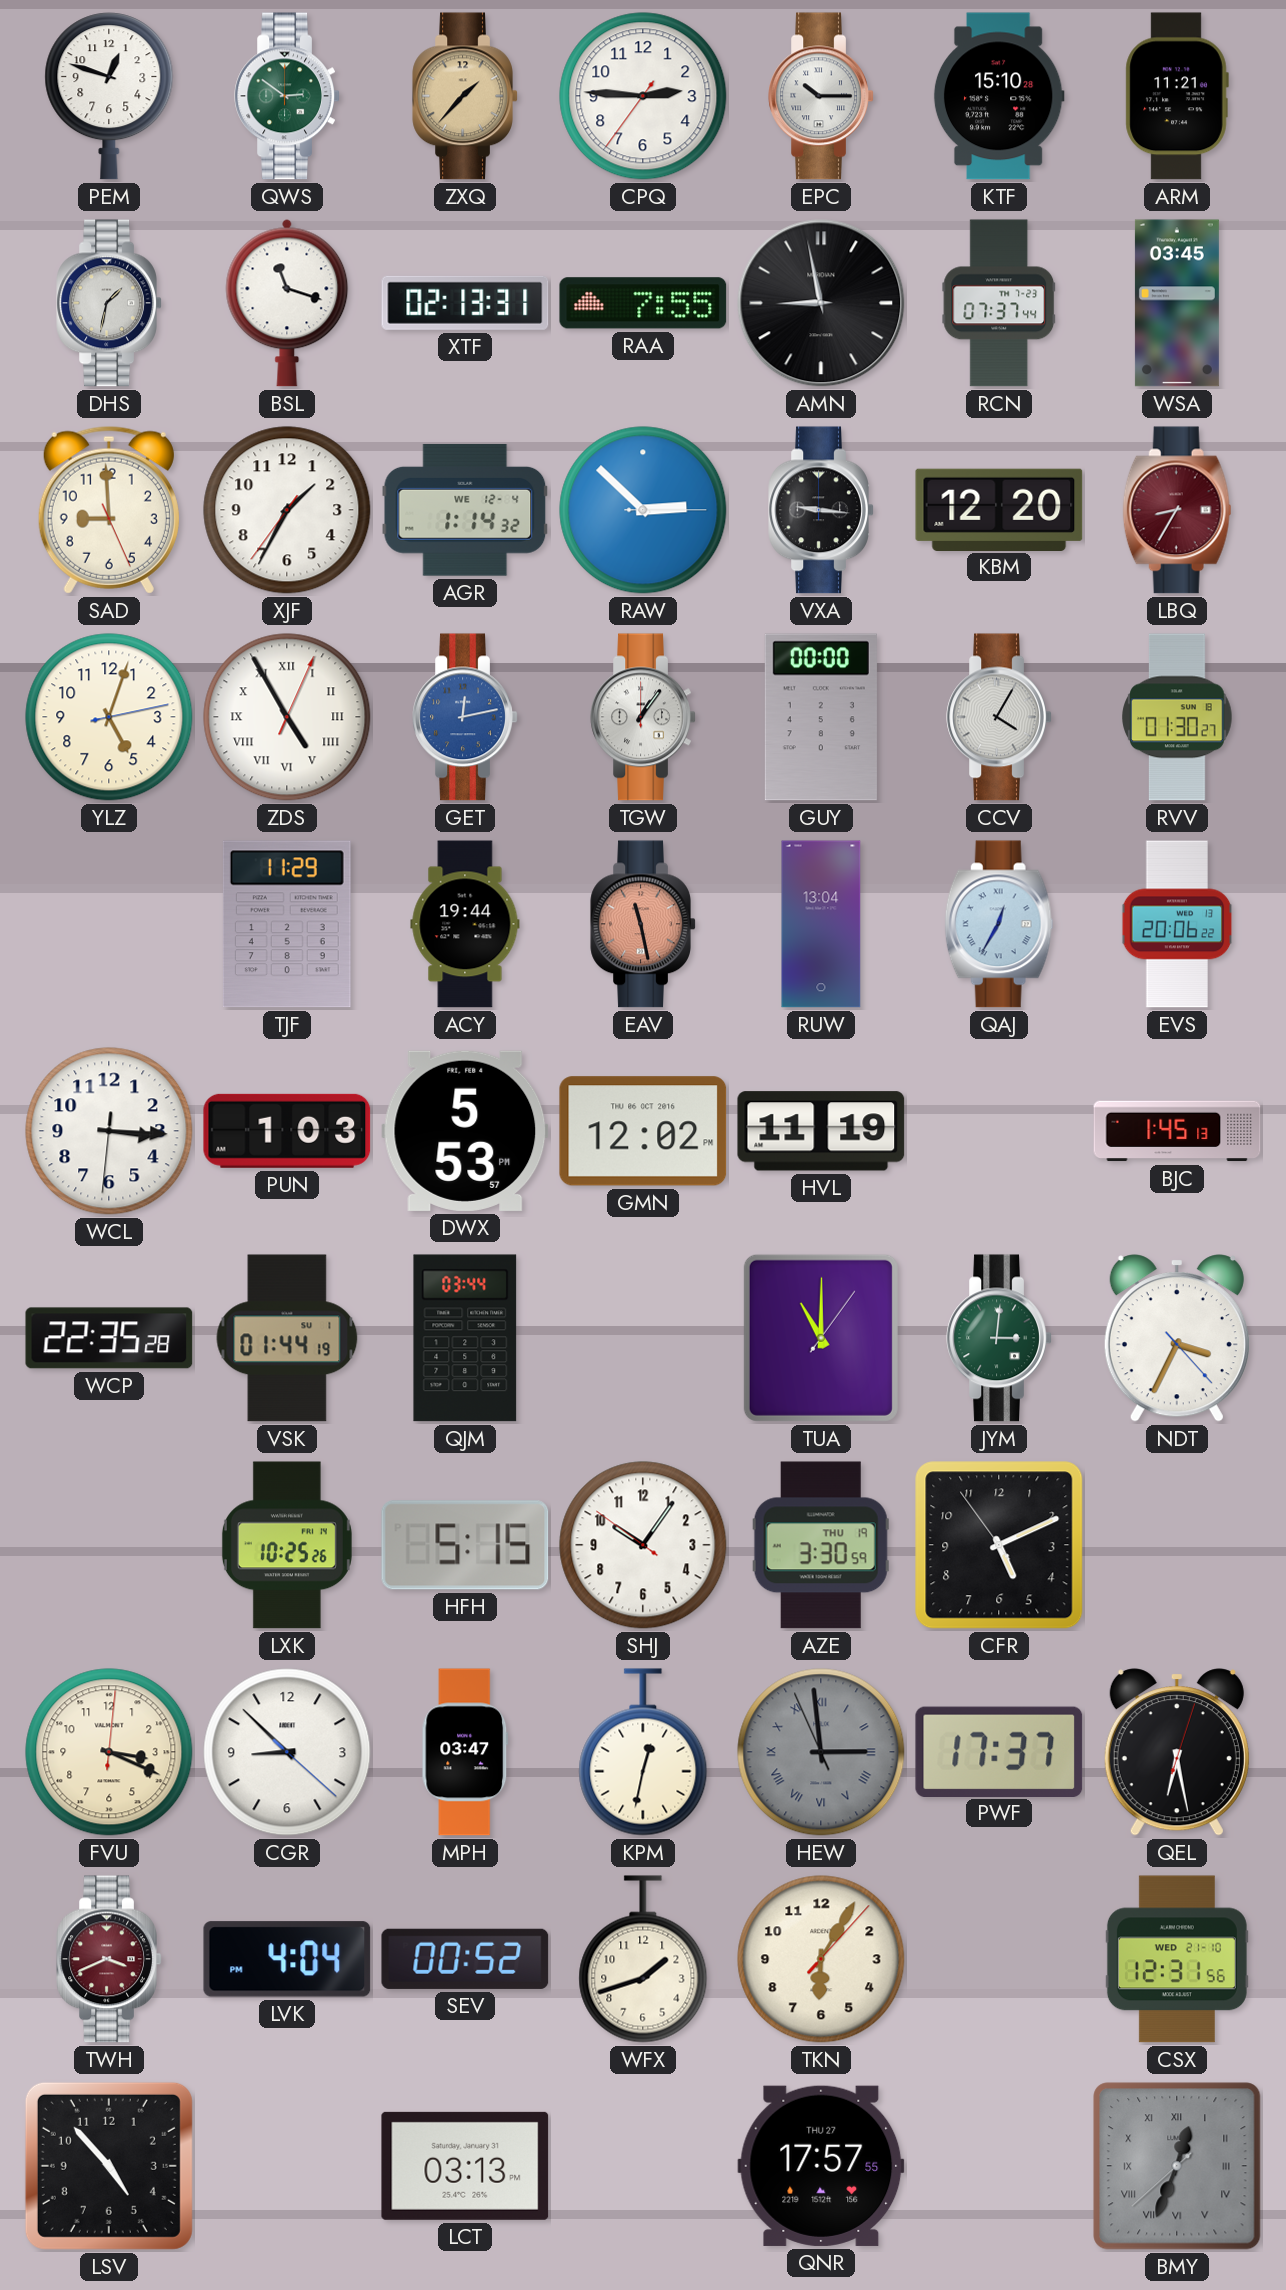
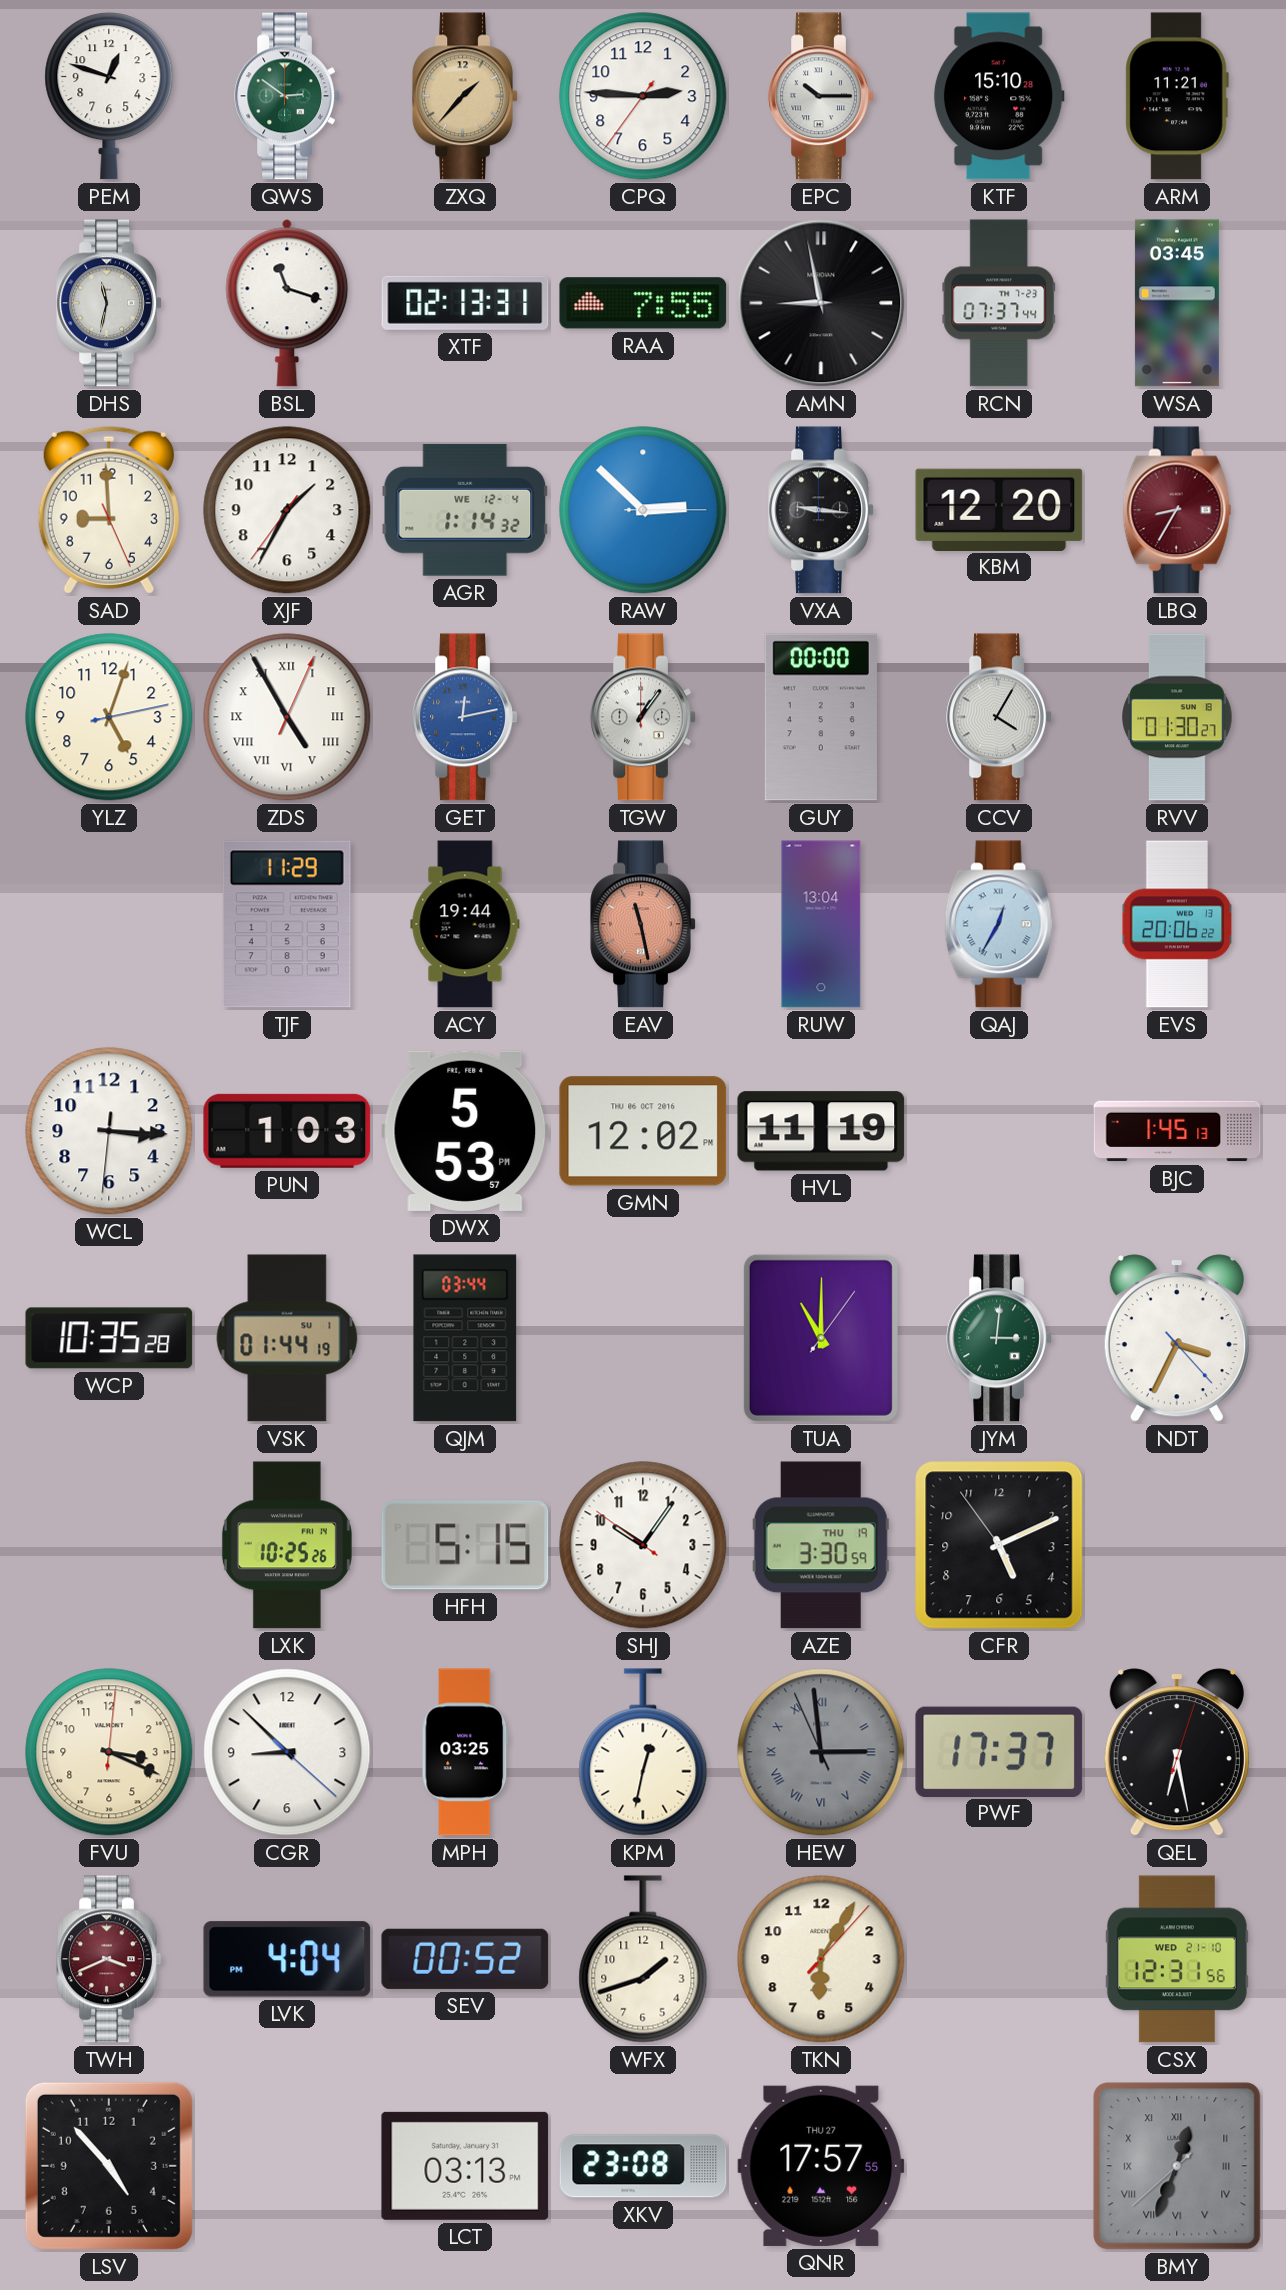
DHS: 1:32 -> 11:32 (109, 303)
WCP: 22:35 -> 10:35 (109, 1338)
MPH: 03:47 -> 03:25 (465, 1752)
XKV: none -> 23:08 (643, 2166)
